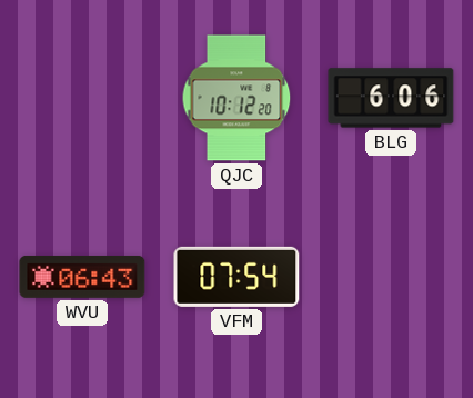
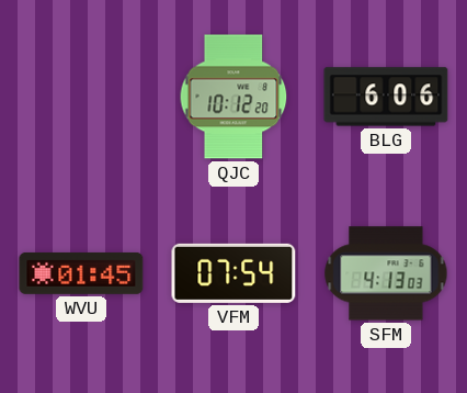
WVU: 06:43 -> 01:45 (81, 273)
SFM: none -> 4:13 (386, 273)
